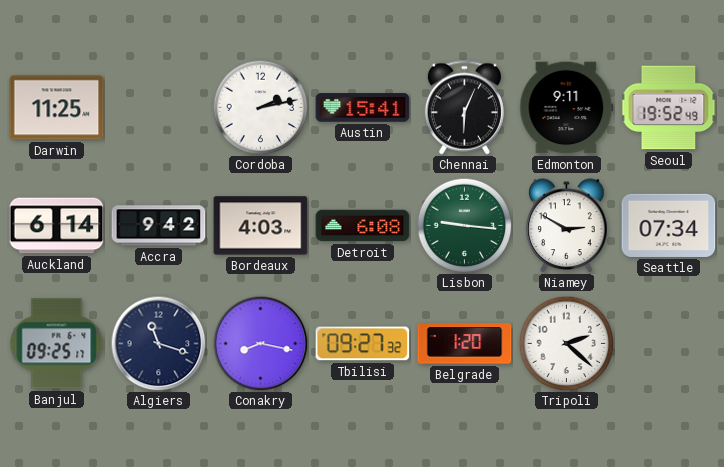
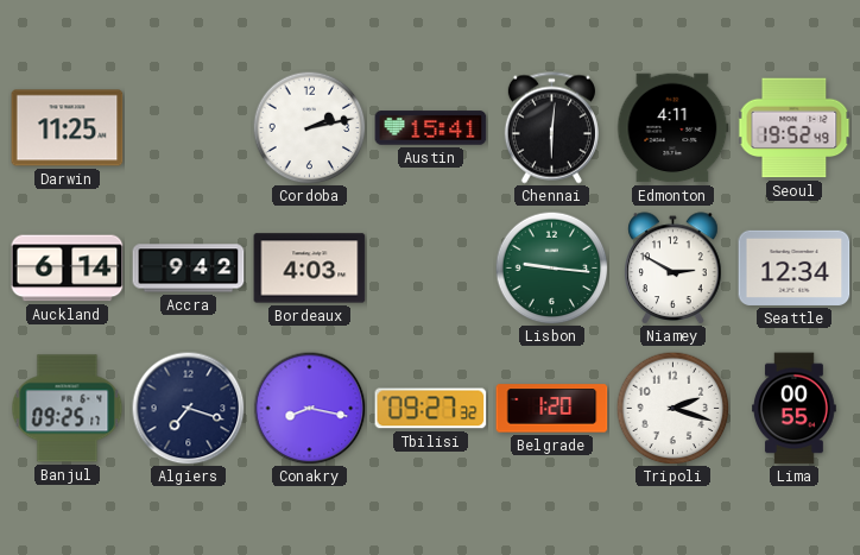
Chennai: 6:04 -> 6:01 (551, 128)
Edmonton: 9:11 -> 4:11 (674, 128)
Detroit: 6:08 -> none (363, 226)
Seattle: 07:34 -> 12:34 (795, 267)
Algiers: 11:18 -> 7:18 (188, 408)
Tripoli: 2:22 -> 2:18 (672, 408)
Lima: none -> 00:55 (795, 409)
